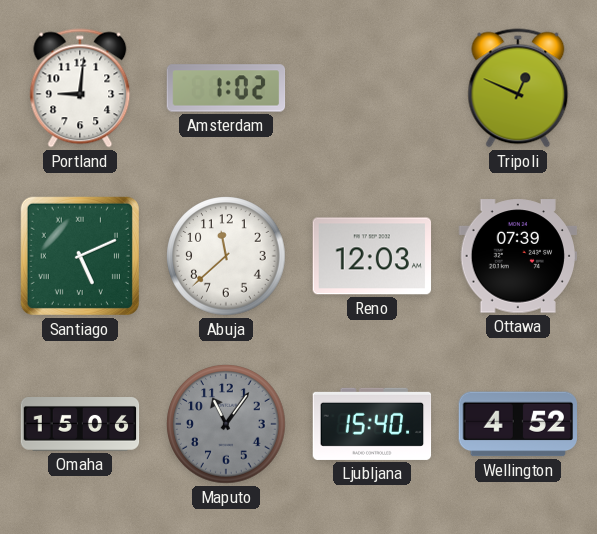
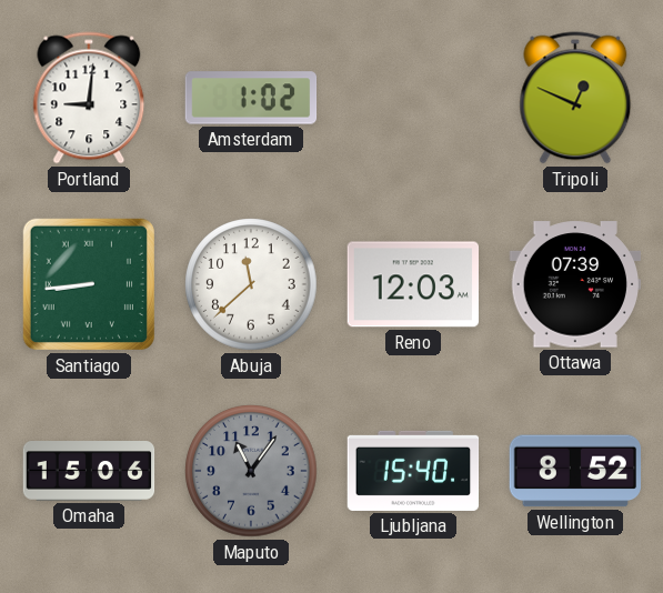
Santiago: 5:11 -> 8:44 (89, 284)
Wellington: 4:52 -> 8:52 (575, 471)
